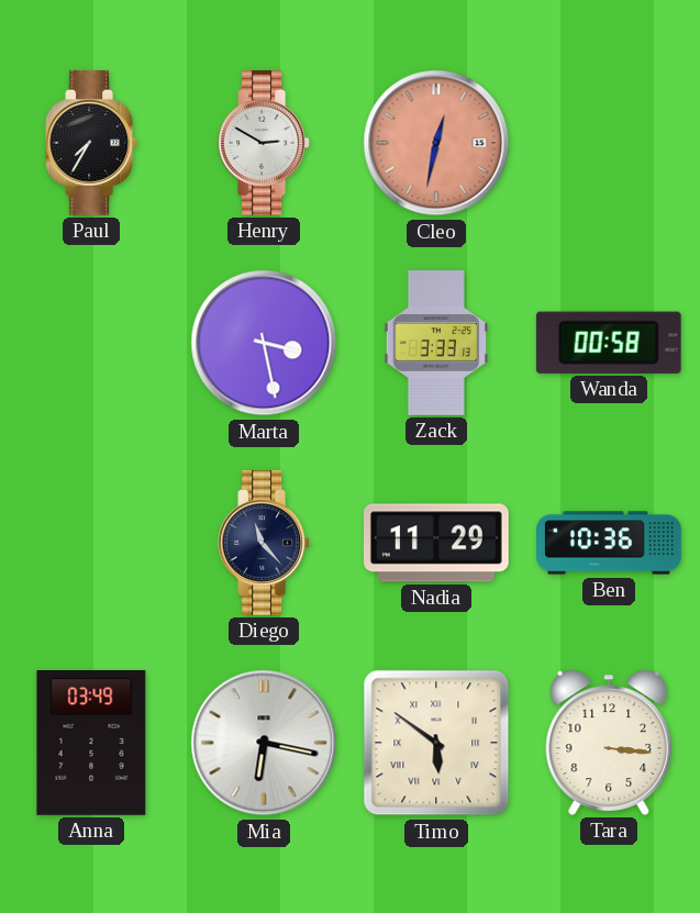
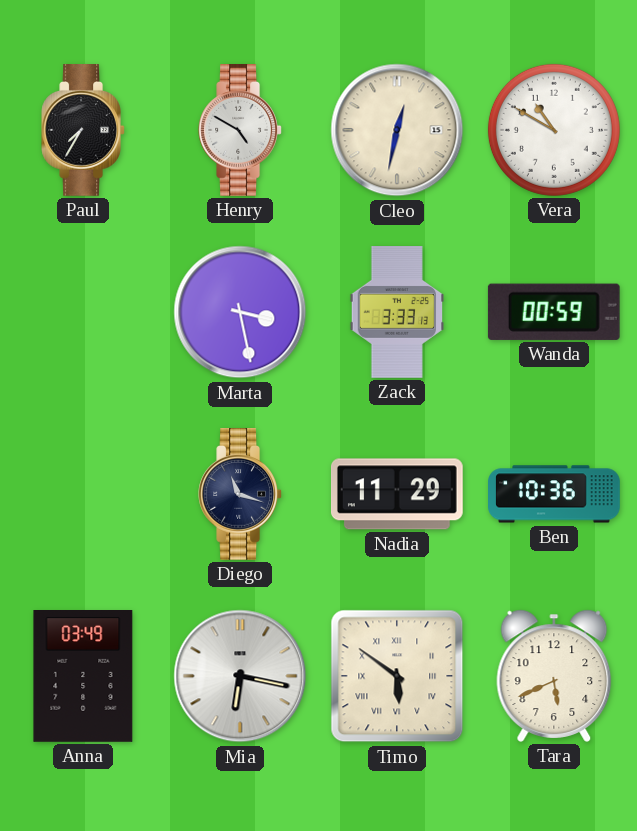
Henry: 2:50 -> 4:50 (240, 131)
Cleo dial: salmon -> cream (397, 130)
Vera: none -> 10:50 (554, 130)
Wanda: 00:58 -> 00:59 (554, 312)
Diego: 11:23 -> 11:18 (240, 495)
Tara: 3:16 -> 5:41 (554, 676)
